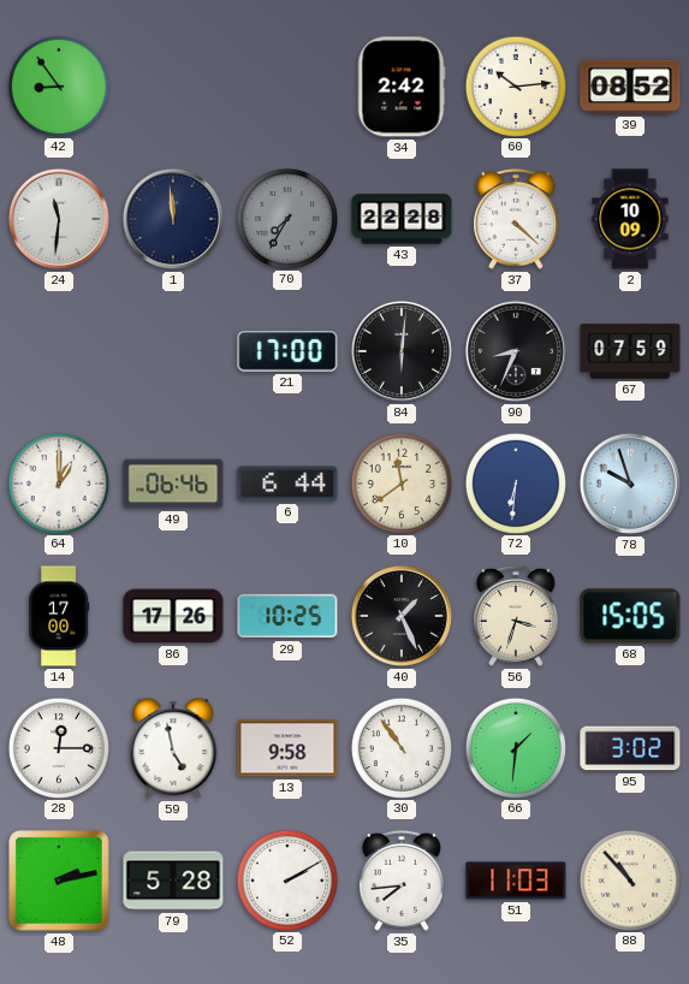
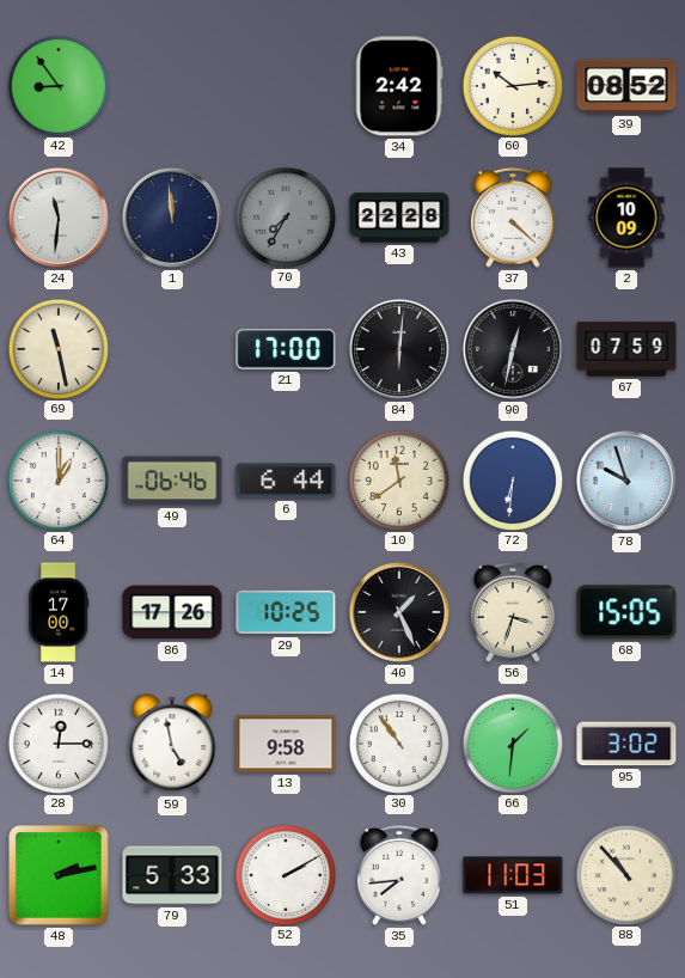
69: none -> 11:28 (57, 348)
90: 8:34 -> 12:32 (513, 349)
79: 5:28 -> 5:33 (172, 875)
